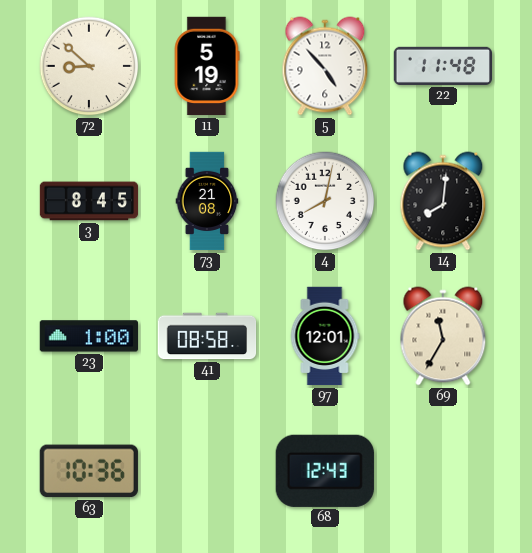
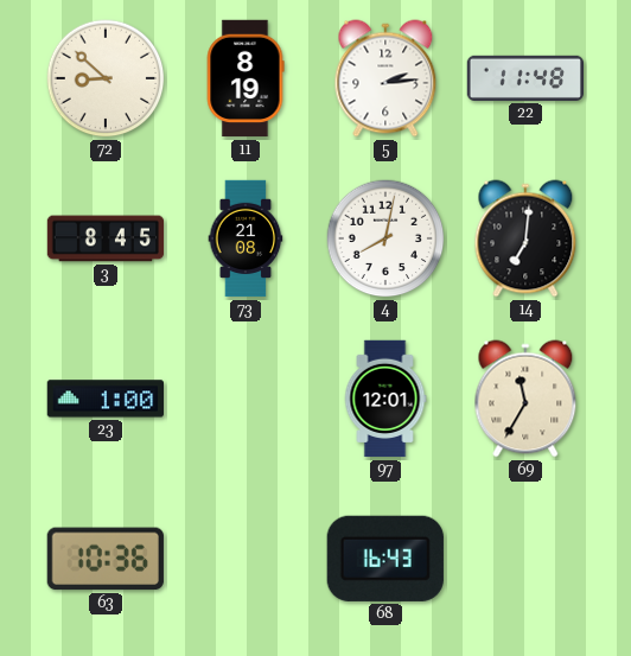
11: 5:19 -> 8:19 (246, 78)
5: 4:53 -> 2:14 (385, 78)
14: 8:01 -> 7:01 (525, 238)
41: 08:58 -> none (207, 336)
68: 12:43 -> 16:43 (385, 559)
